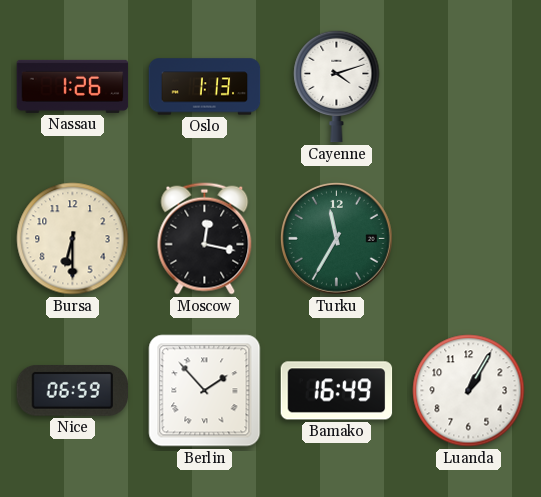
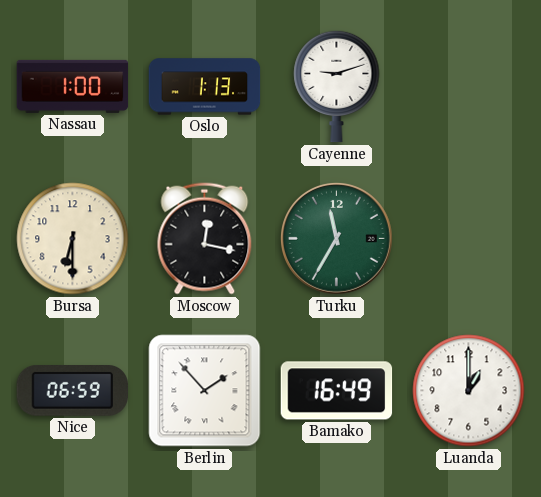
Nassau: 1:26 -> 1:00 (73, 86)
Cayenne: 4:12 -> 9:12 (337, 86)
Luanda: 1:05 -> 1:00 (469, 391)
